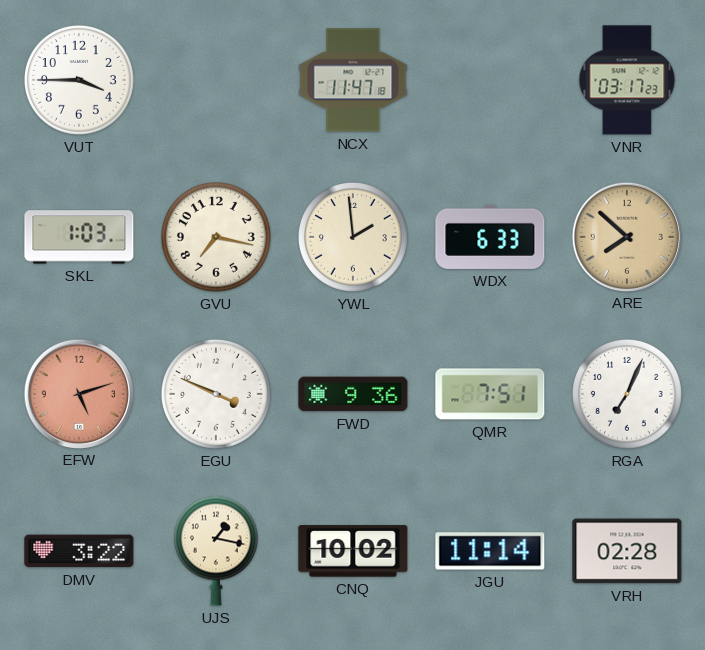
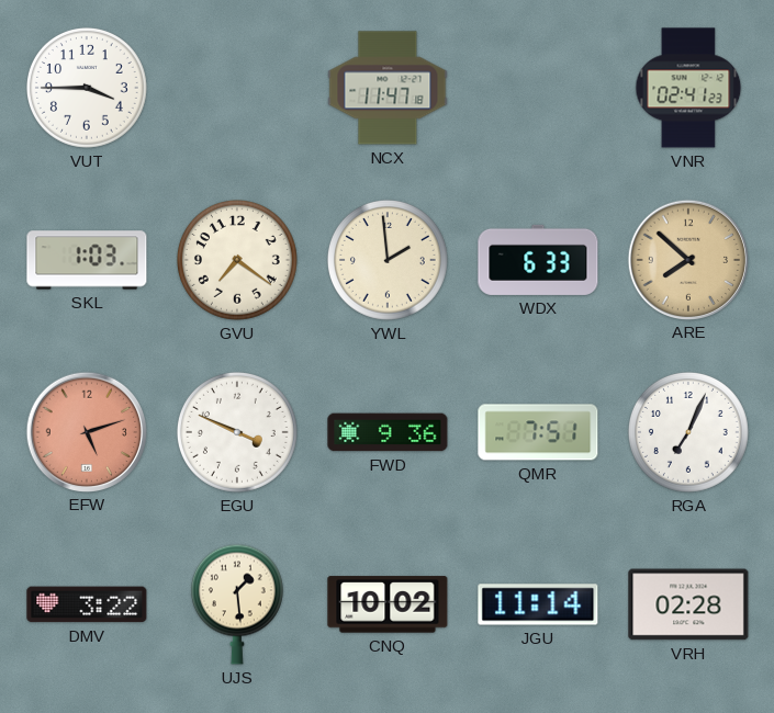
VNR: 03:17 -> 02:41 (688, 88)
GVU: 7:17 -> 7:21 (237, 260)
UJS: 1:17 -> 1:29 (237, 604)
